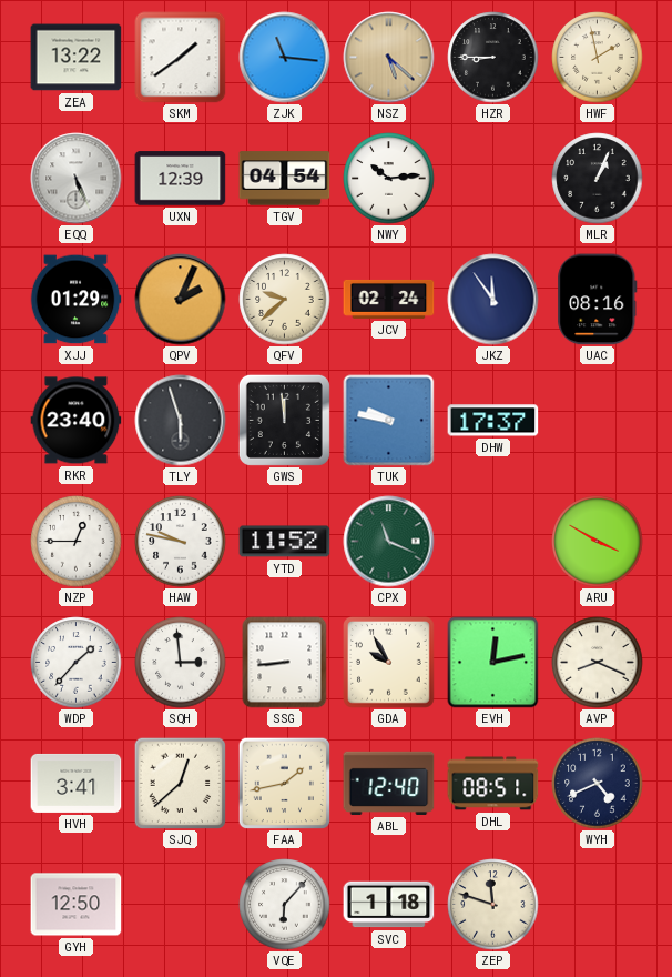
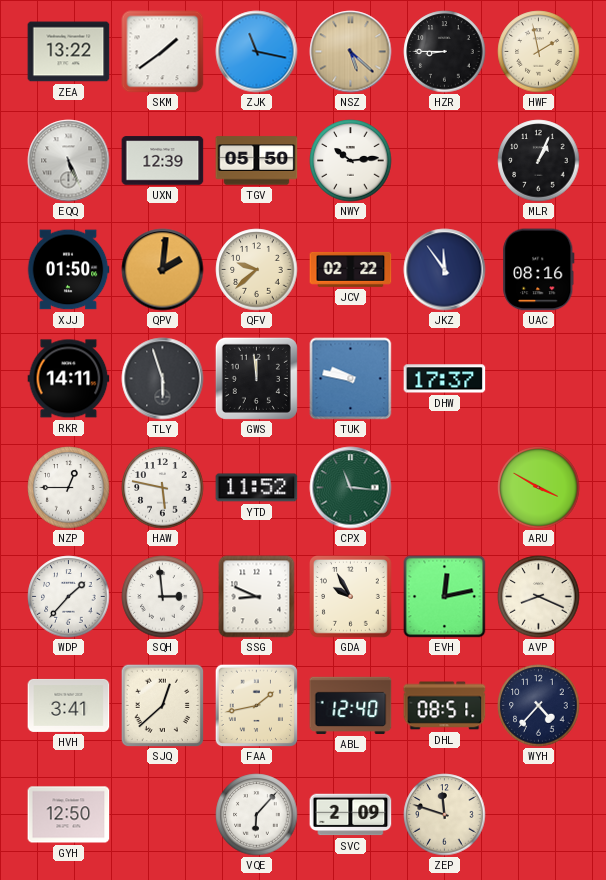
ZJK: 11:16 -> 11:17 (257, 52)
TGV: 04:54 -> 05:50 (257, 161)
XJJ: 01:29 -> 01:50 (68, 270)
QPV: 2:04 -> 2:01 (163, 270)
JCV: 02:24 -> 02:22 (351, 269)
RKR: 23:40 -> 14:11 (69, 379)
HAW: 9:47 -> 5:47 (163, 488)
CPX: 11:19 -> 11:16 (351, 488)
SSG: 8:44 -> 8:49 (257, 597)
WYH: 4:41 -> 4:37 (539, 706)
SVC: 1:18 -> 2:09 (351, 815)
